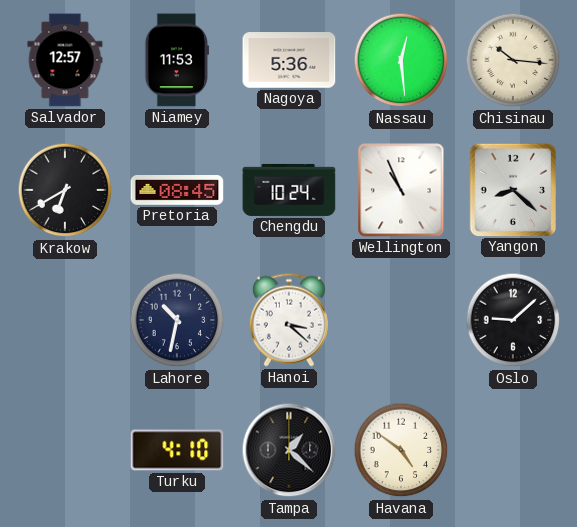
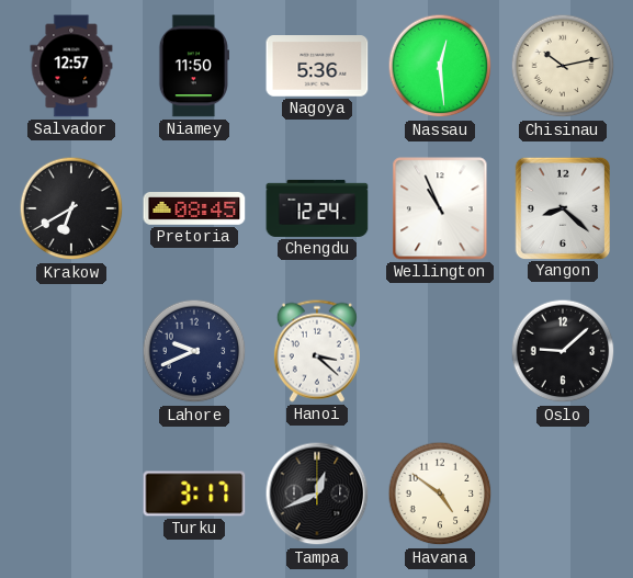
Niamey: 11:53 -> 11:50 (193, 66)
Chisinau: 10:16 -> 10:13 (563, 66)
Chengdu: 10:24 -> 12:24 (317, 208)
Lahore: 10:32 -> 9:41 (194, 351)
Turku: 4:10 -> 3:17 (194, 494)
Tampa: 1:22 -> 12:41 (317, 494)
